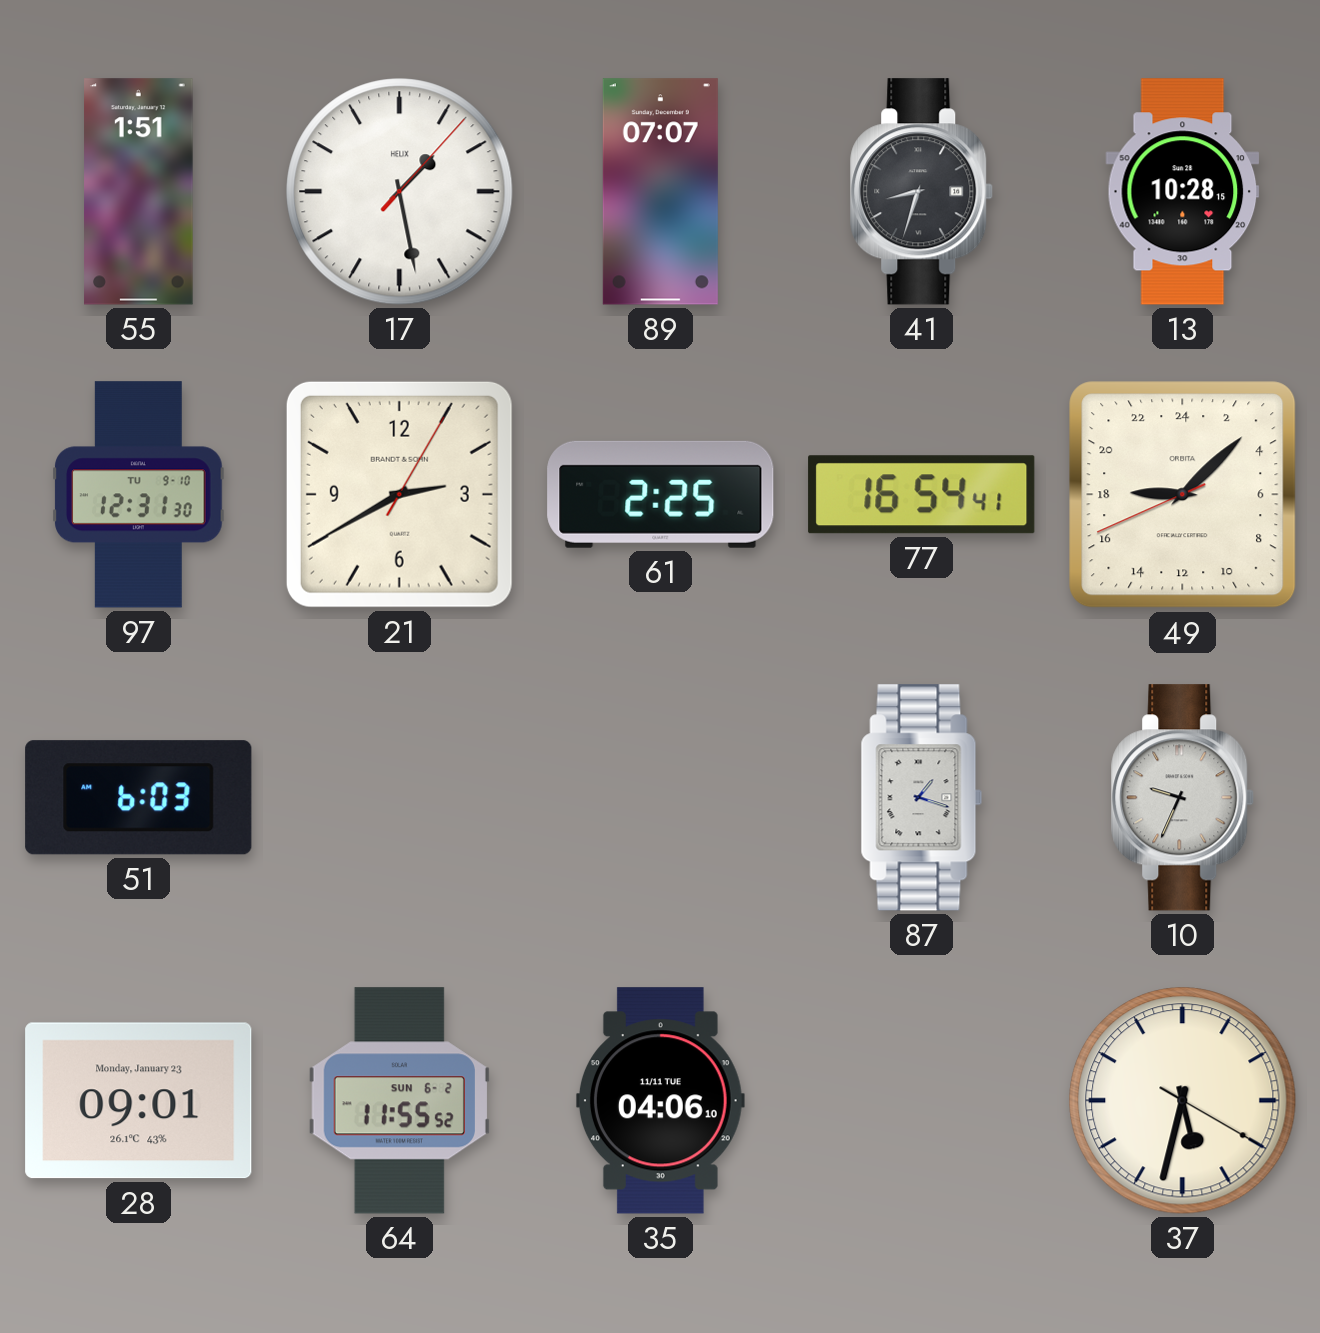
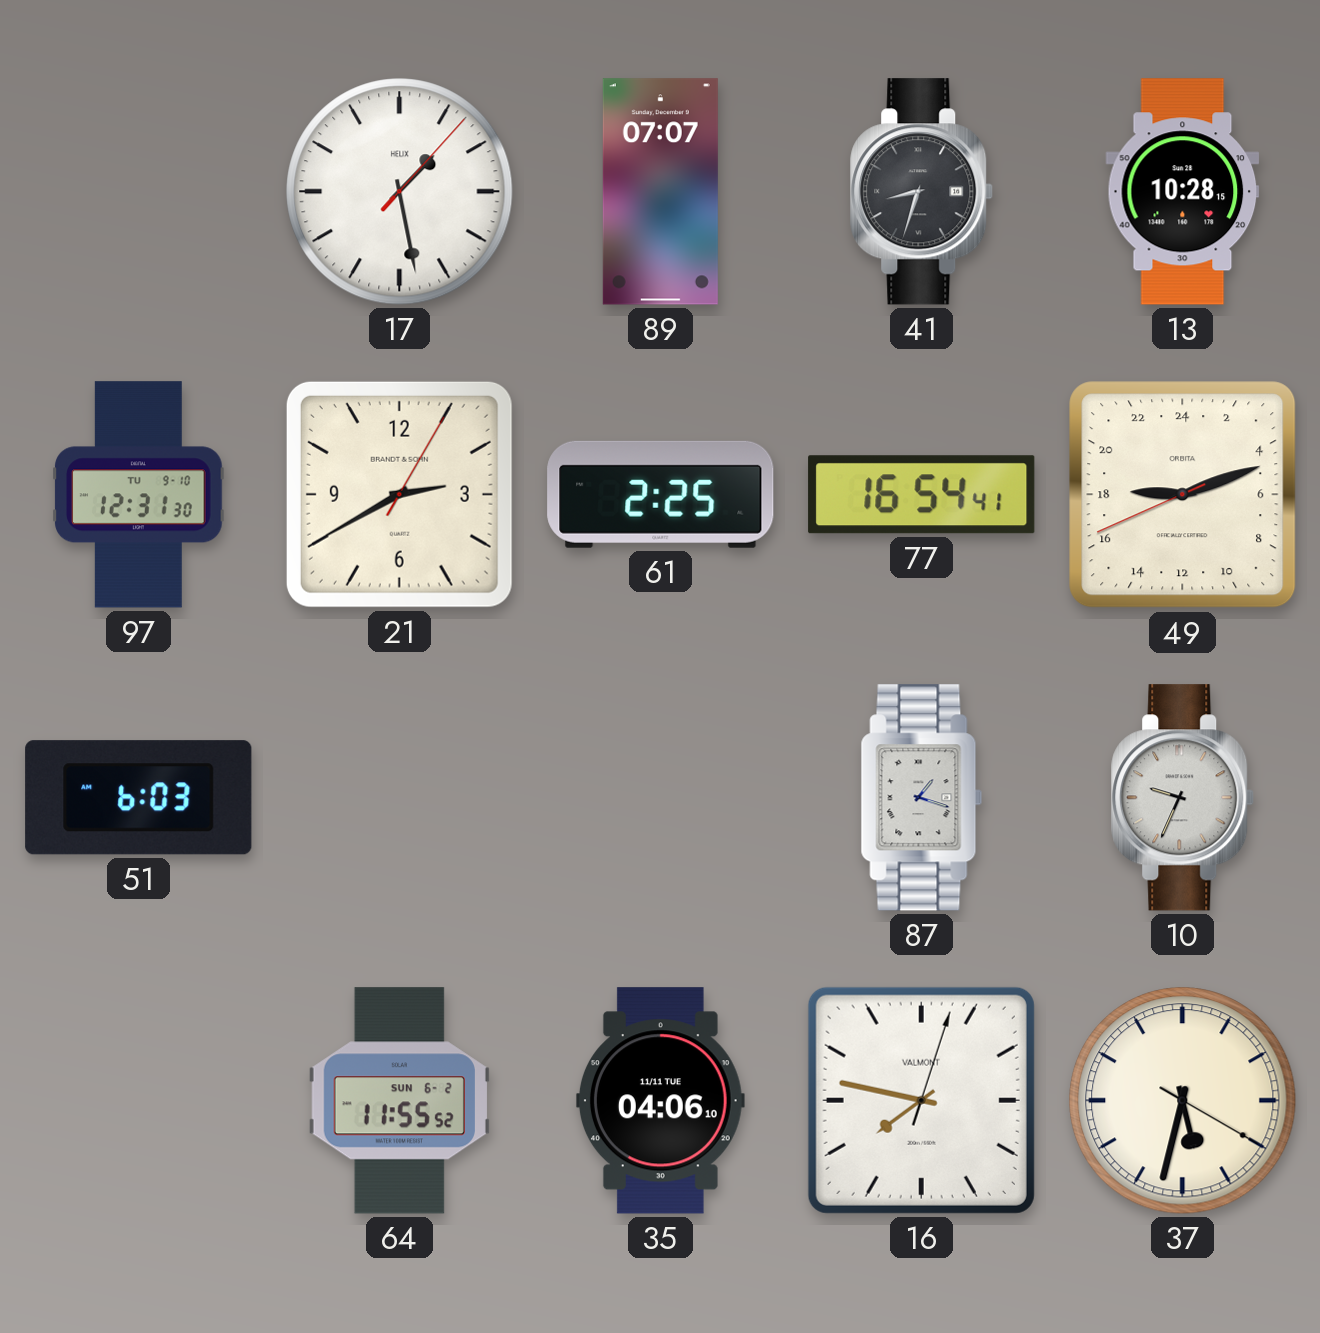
55: 1:51 -> none (139, 192)
49: 18:07 -> 18:11 (1183, 495)
28: 09:01 -> none (139, 1101)
16: none -> 7:47 (921, 1100)
